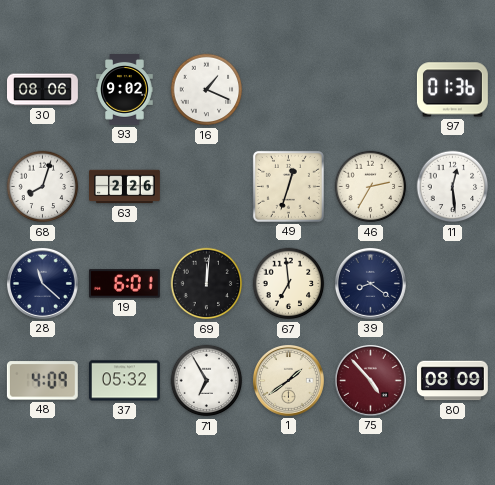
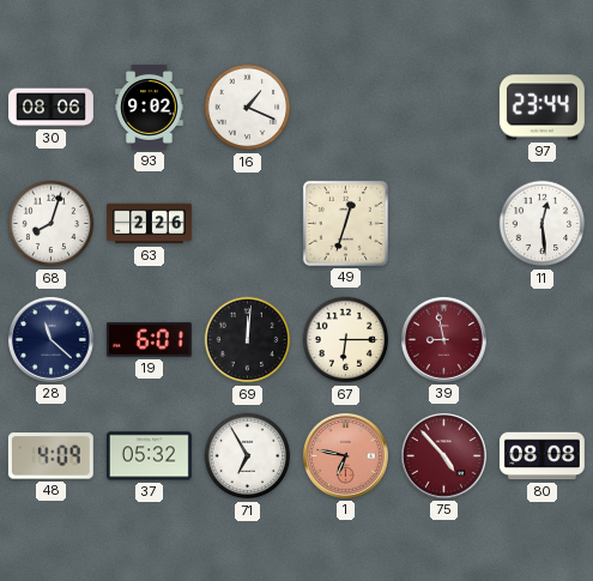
97: 01:36 -> 23:44 (541, 108)
46: 2:35 -> none (371, 187)
67: 6:59 -> 6:15 (346, 340)
39: 8:21 -> 8:58 (443, 339)
39 dial: navy -> burgundy (443, 339)
1: 1:39 -> 6:47 (345, 455)
1 dial: cream -> salmon (345, 455)
80: 08:09 -> 08:08 (541, 456)
